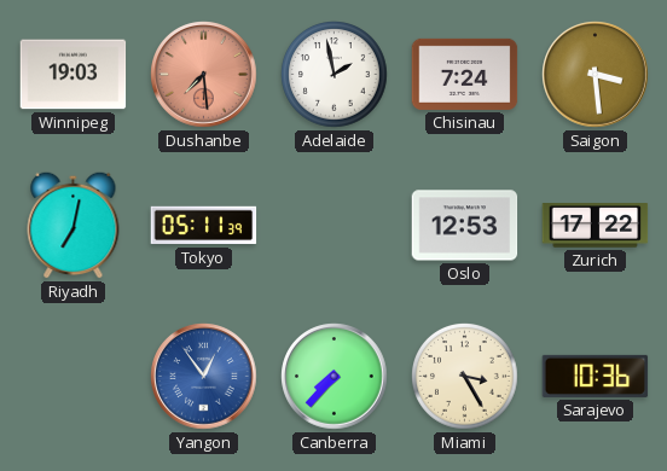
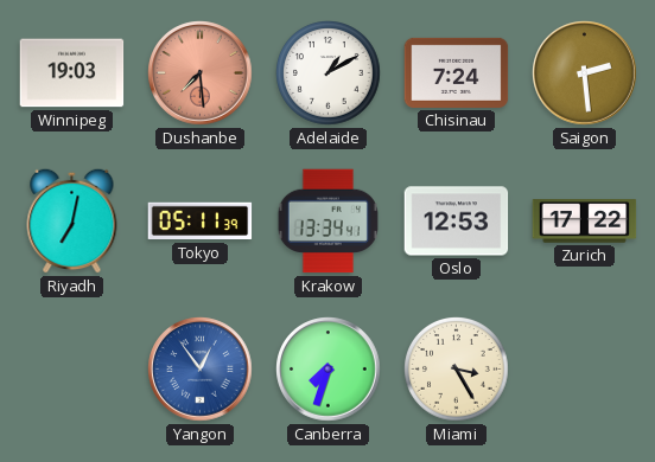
Adelaide: 1:58 -> 1:10 (329, 73)
Saigon: 3:29 -> 2:29 (585, 73)
Krakow: none -> 13:34 (327, 222)
Canberra: 7:37 -> 7:33 (329, 370)
Sarajevo: 10:36 -> none (596, 376)
